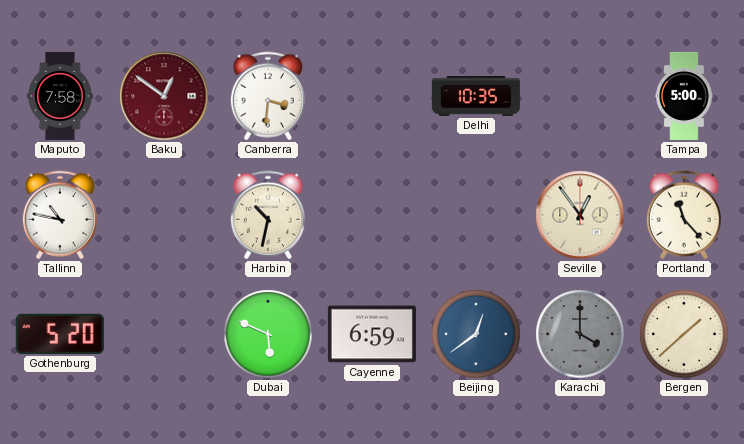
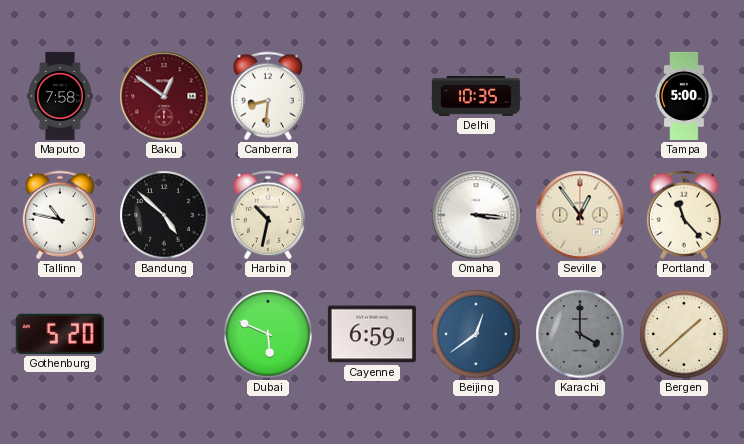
Canberra: 3:31 -> 8:31 (268, 96)
Bandung: none -> 4:52 (164, 215)
Omaha: none -> 3:16 (476, 215)
